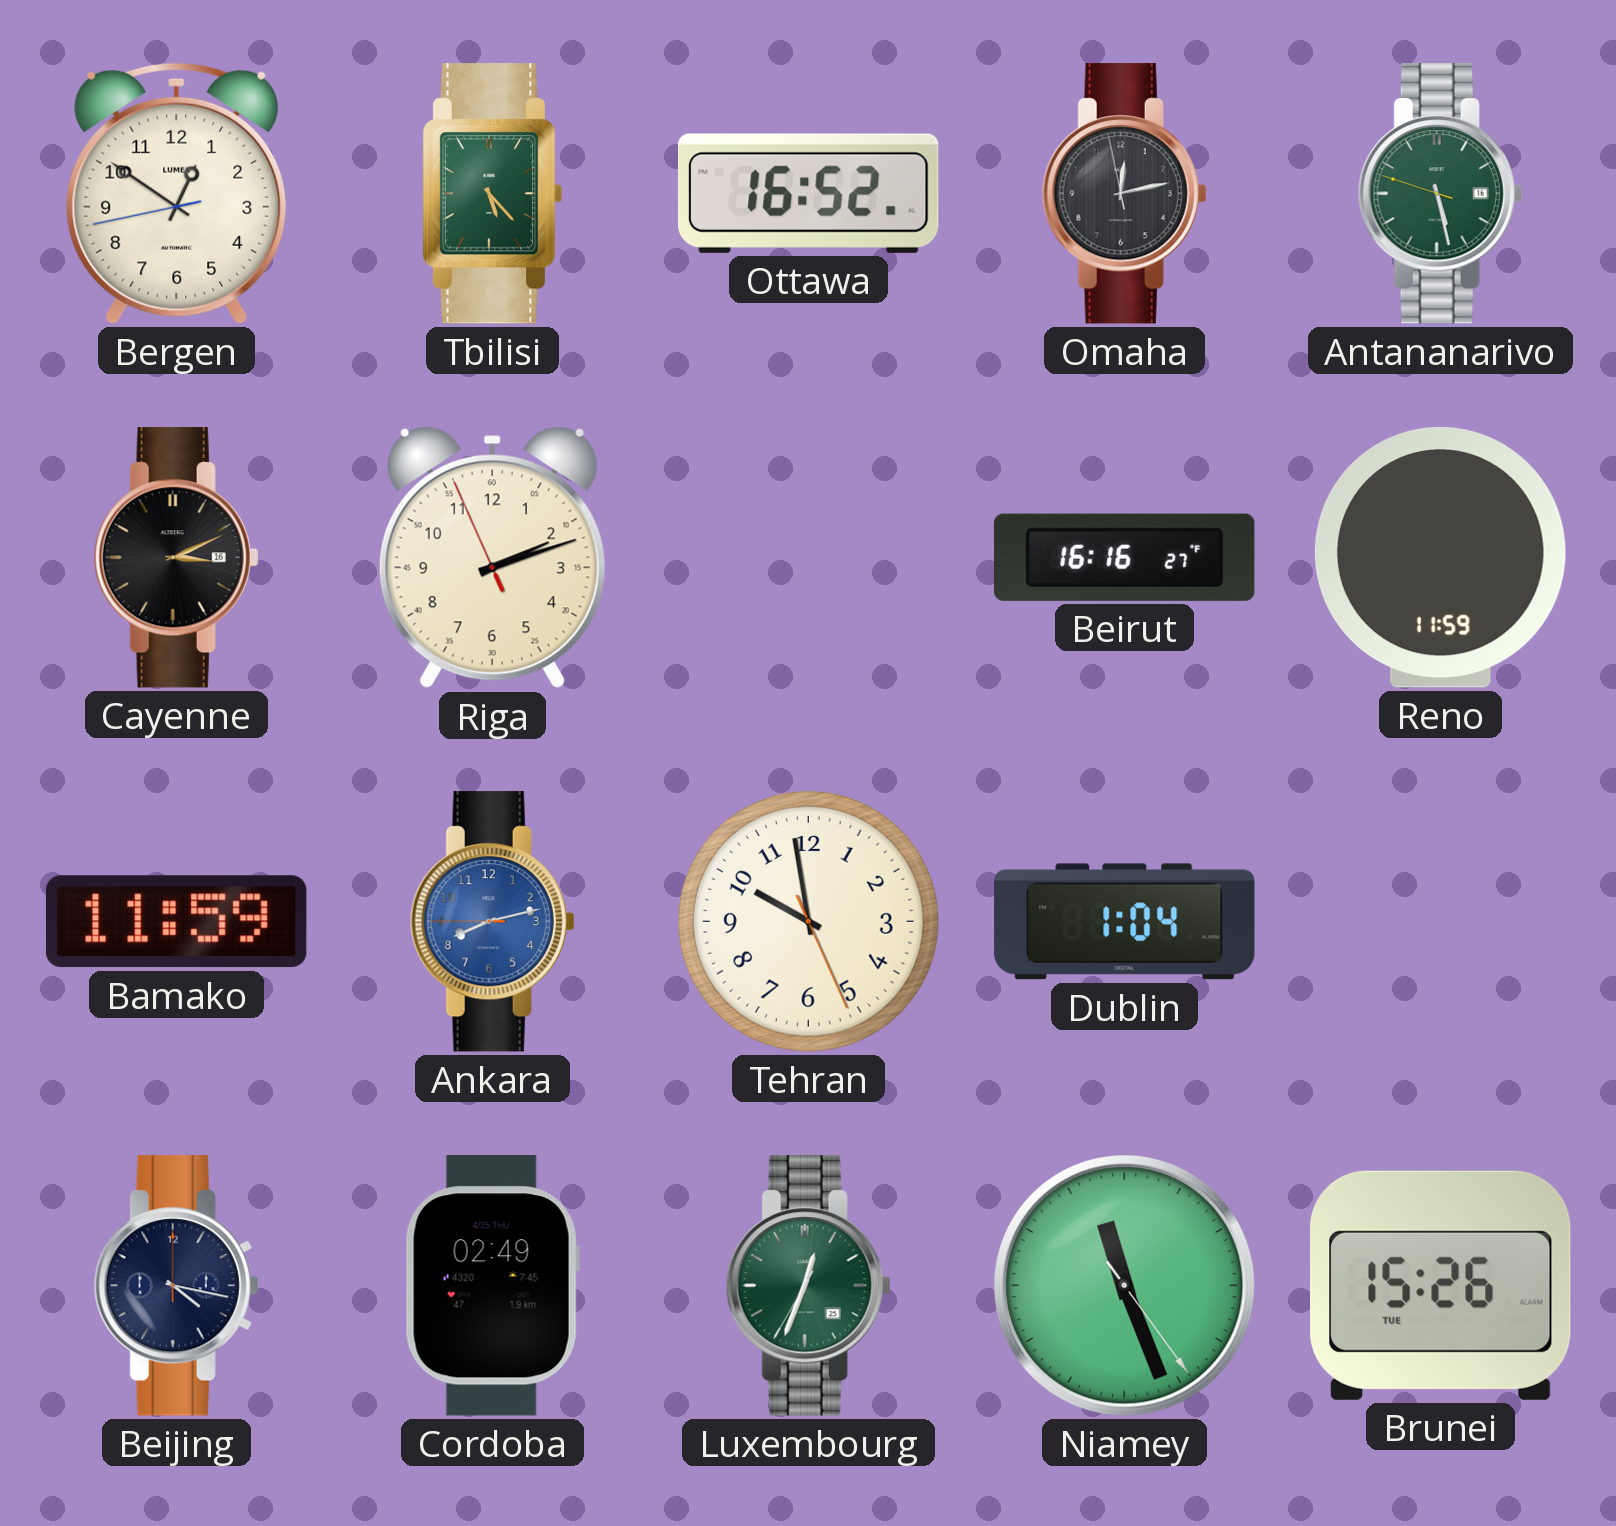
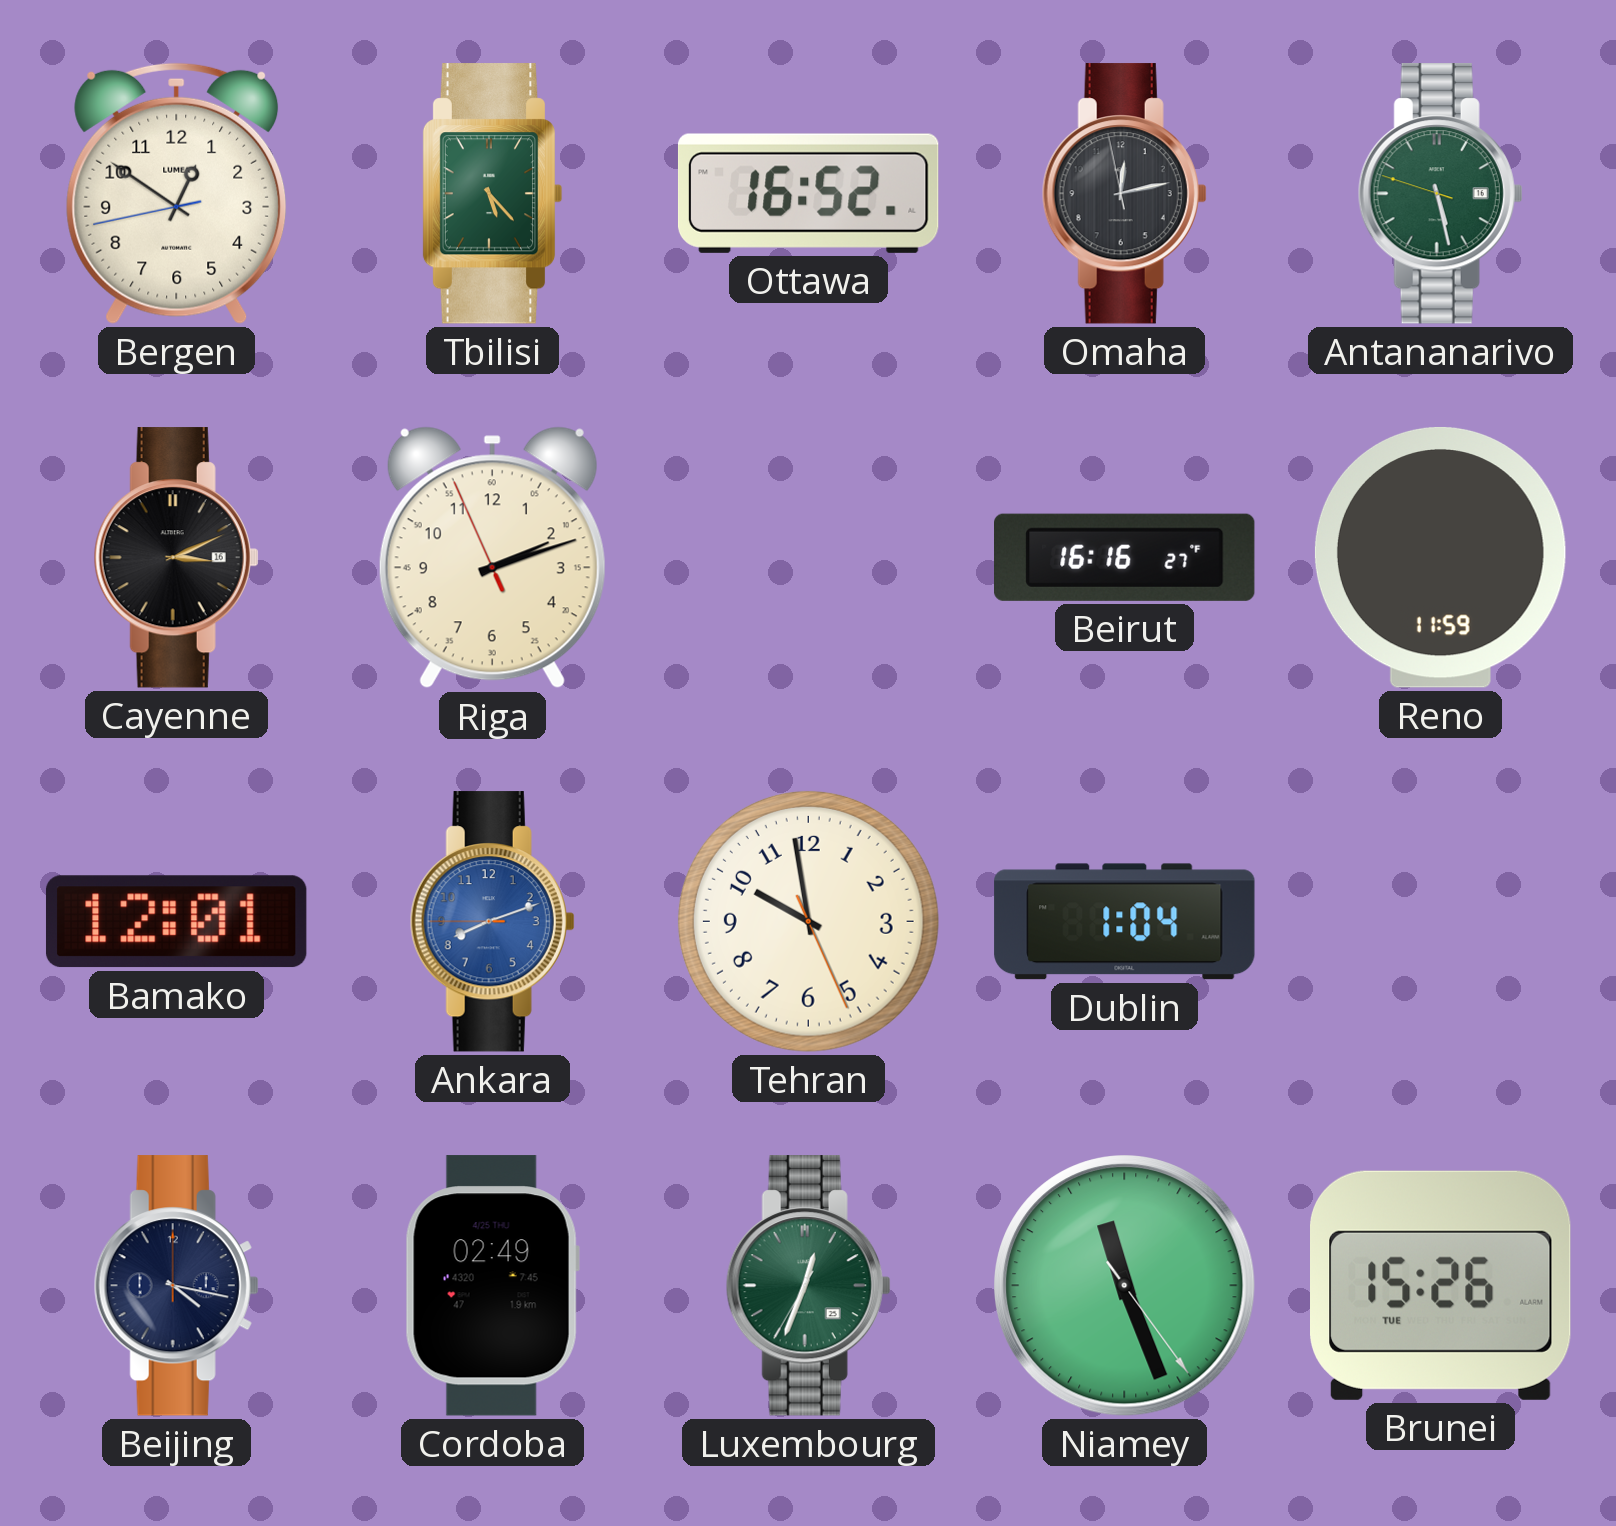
Bamako: 11:59 -> 12:01 (176, 922)
Ankara: 8:12 -> 8:11 (492, 922)
